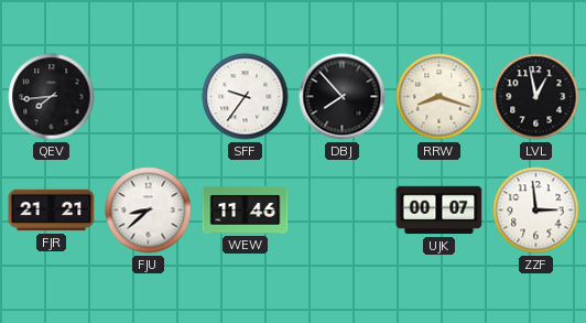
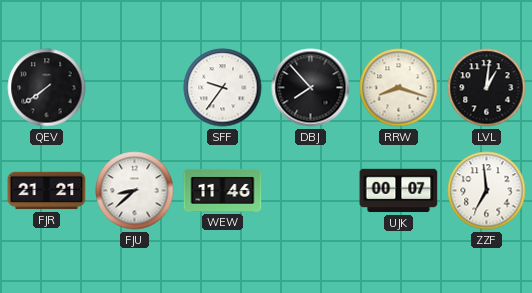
QEV: 7:44 -> 7:39 (47, 88)
LVL: 12:58 -> 1:01 (487, 88)
ZZF: 2:59 -> 6:59 (487, 191)
